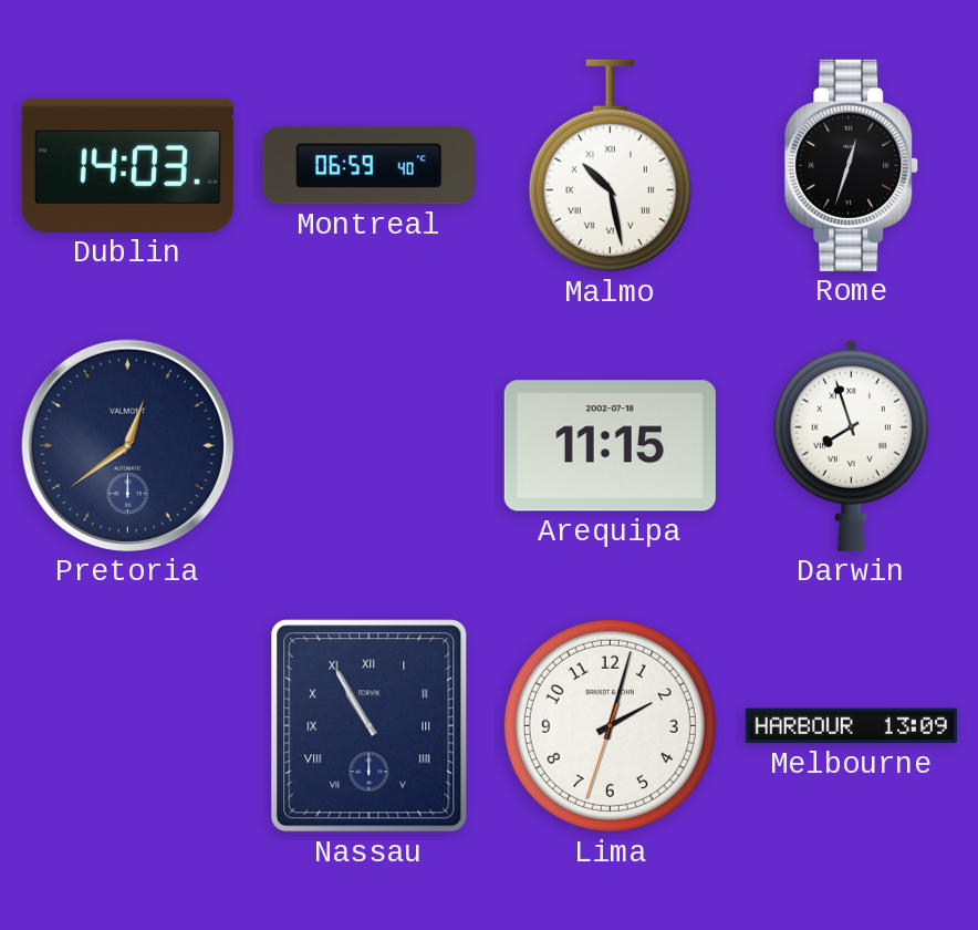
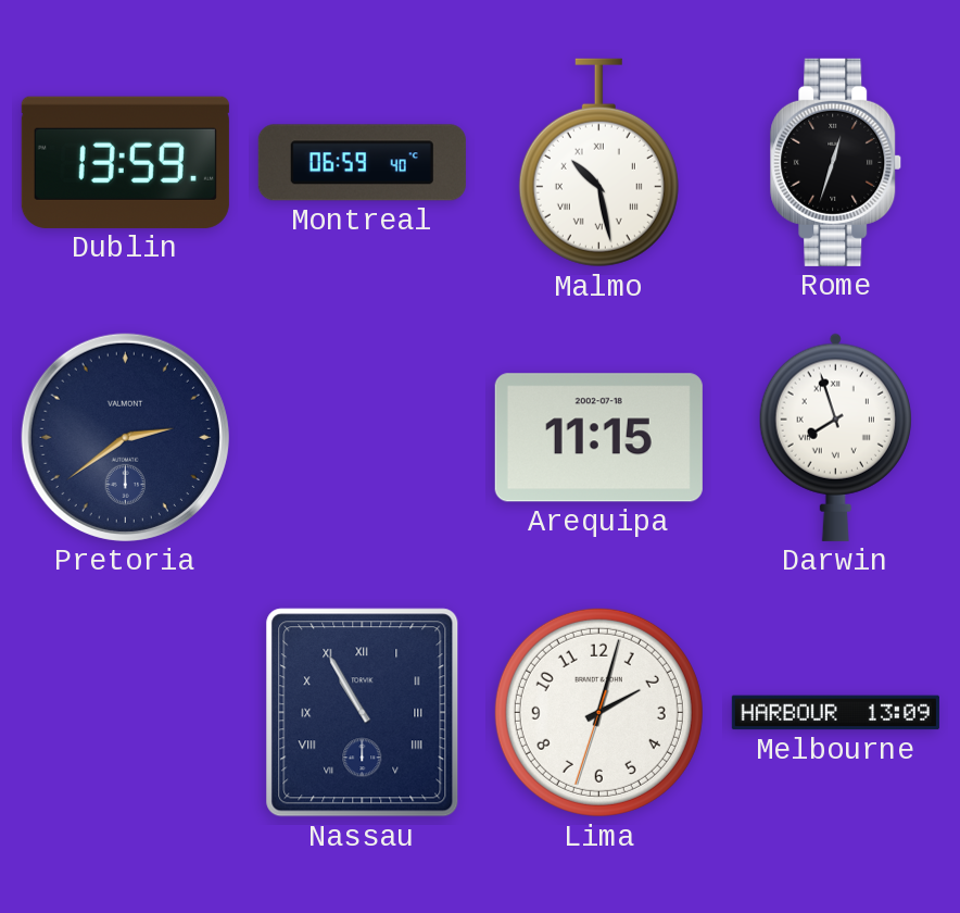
Dublin: 14:03 -> 13:59 (125, 162)
Pretoria: 12:39 -> 2:39 (125, 437)
